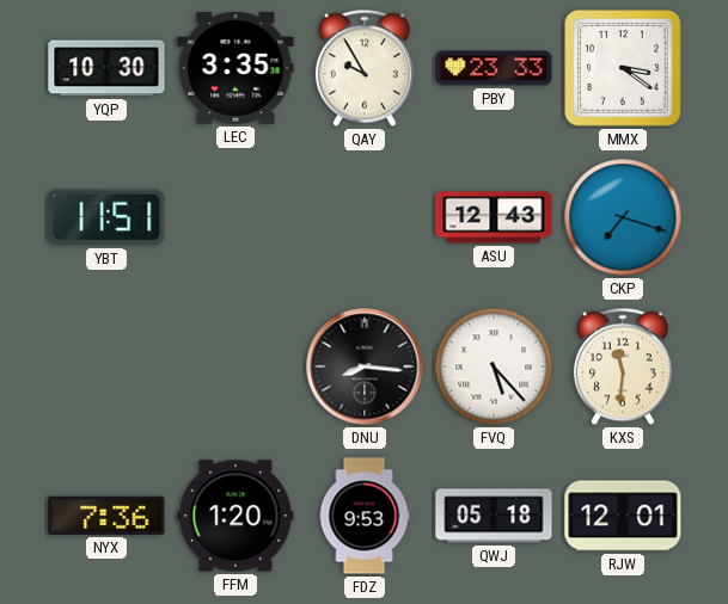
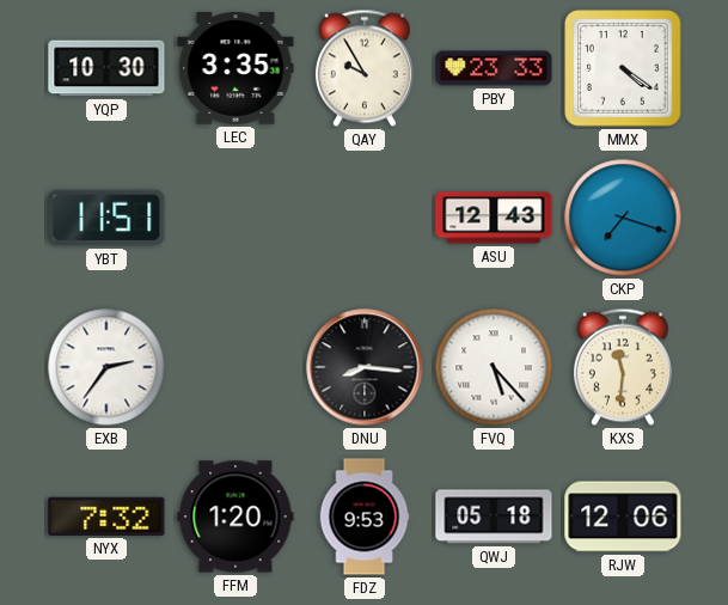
MMX: 3:21 -> 4:21 (623, 68)
EXB: none -> 2:36 (106, 367)
NYX: 7:36 -> 7:32 (106, 517)
RJW: 12:01 -> 12:06 (623, 517)
